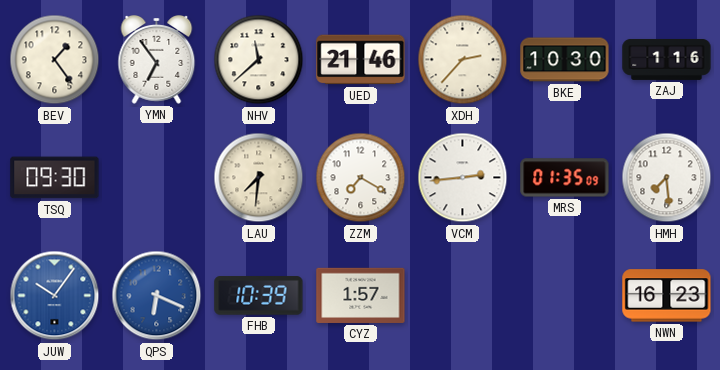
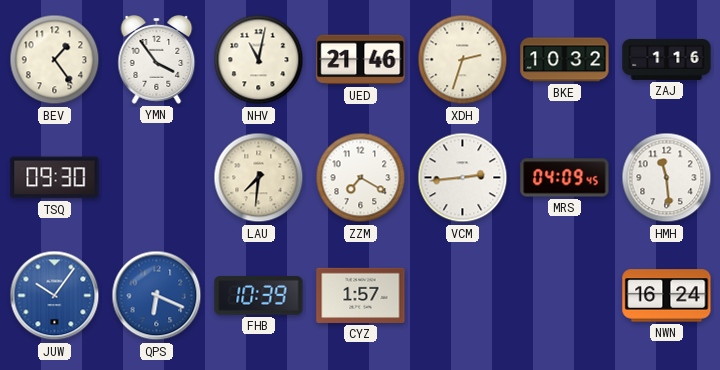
YMN: 6:54 -> 3:54 (157, 60)
NHV: 11:38 -> 11:02 (259, 60)
XDH: 2:37 -> 2:33 (463, 60)
BKE: 10:30 -> 10:32 (565, 60)
MRS: 01:35 -> 04:09 (565, 178)
HMH: 7:29 -> 11:29 (667, 178)
NWN: 16:23 -> 16:24 (667, 296)
